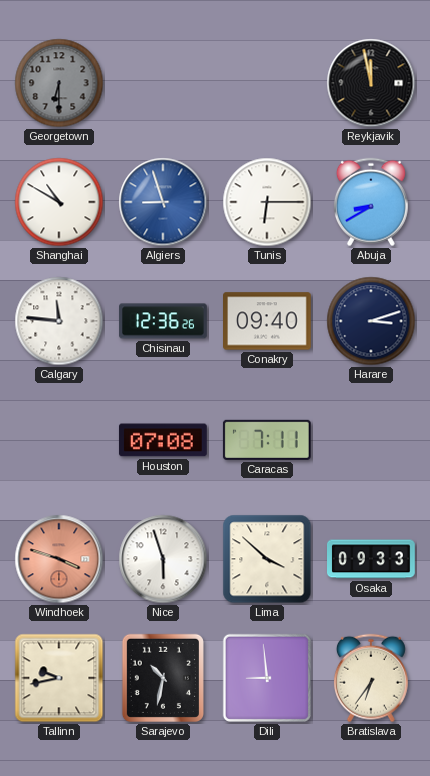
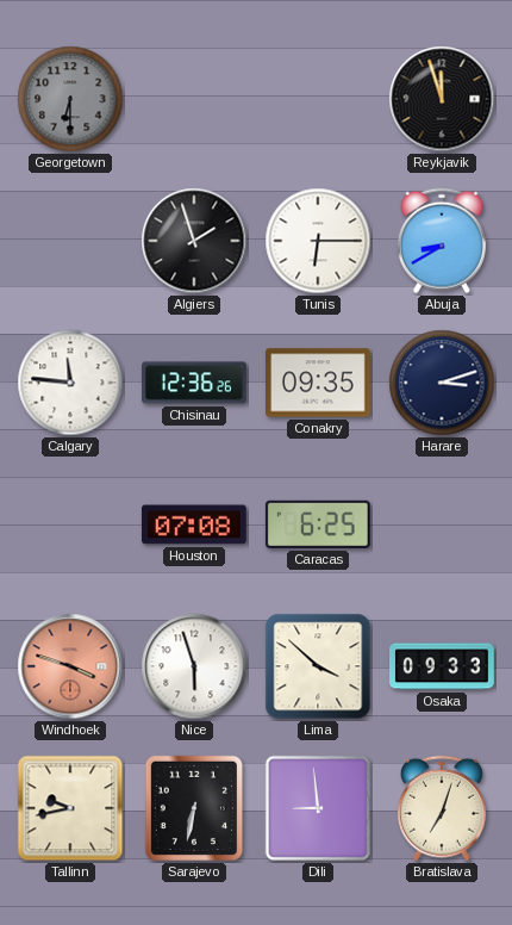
Reykjavik: 11:58 -> 11:57 (442, 99)
Shanghai: 10:50 -> none (59, 202)
Algiers: 8:57 -> 1:57 (194, 241)
Algiers dial: blue -> black (194, 241)
Conakry: 09:40 -> 09:35 (319, 383)
Caracas: 7:11 -> 6:25 (318, 524)
Sarajevo: 10:32 -> 6:32 (194, 808)
Bratislava: 6:36 -> 7:03 (442, 808)
